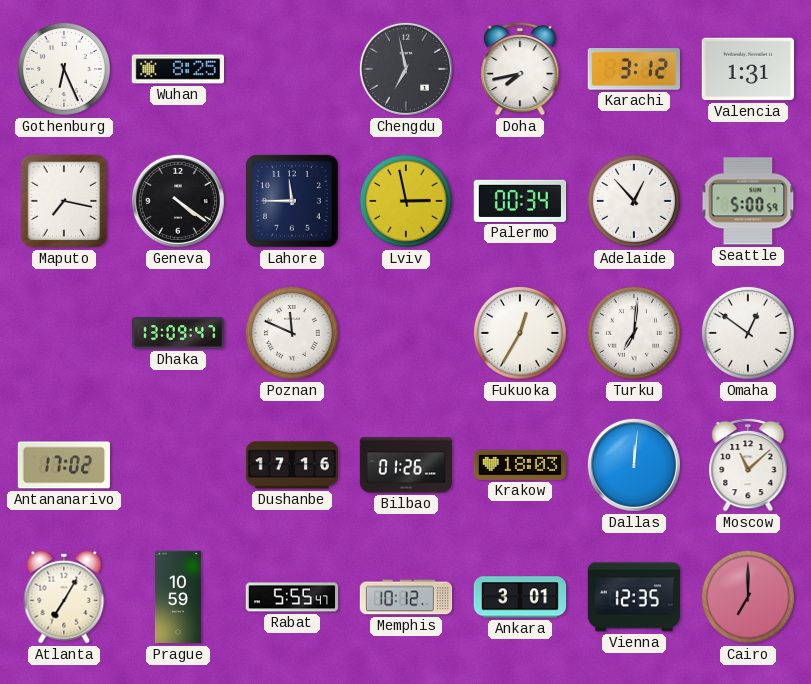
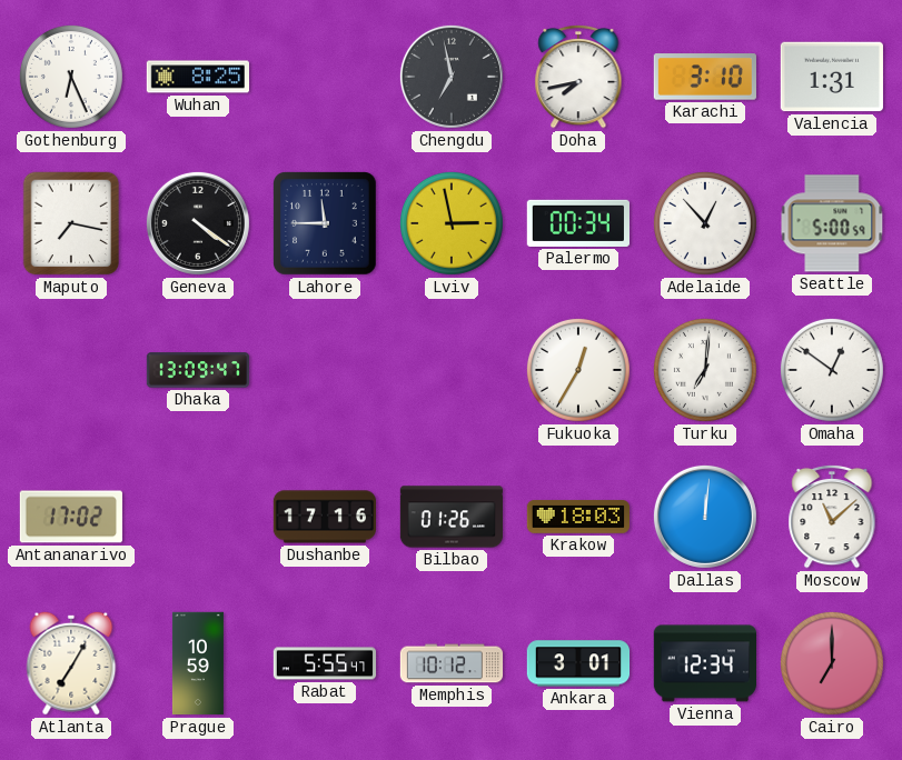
Karachi: 3:12 -> 3:10 (705, 77)
Poznan: 11:49 -> none (292, 333)
Vienna: 12:35 -> 12:34 (704, 663)
